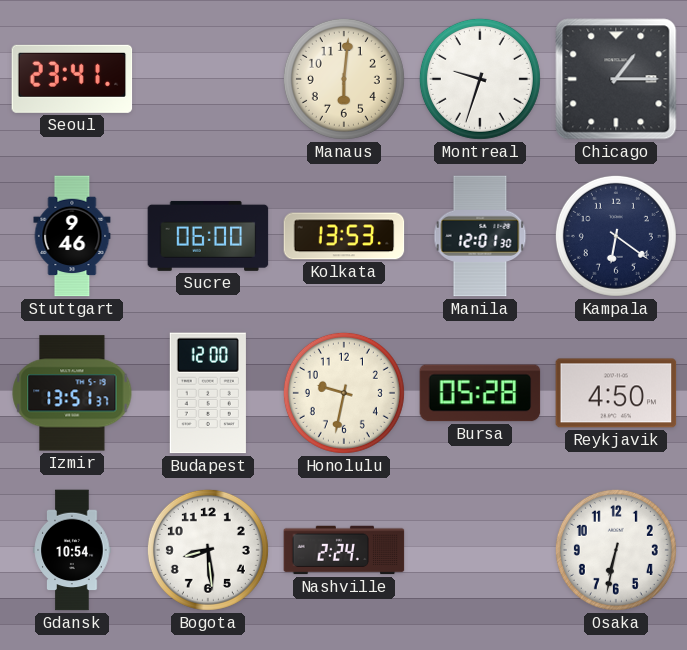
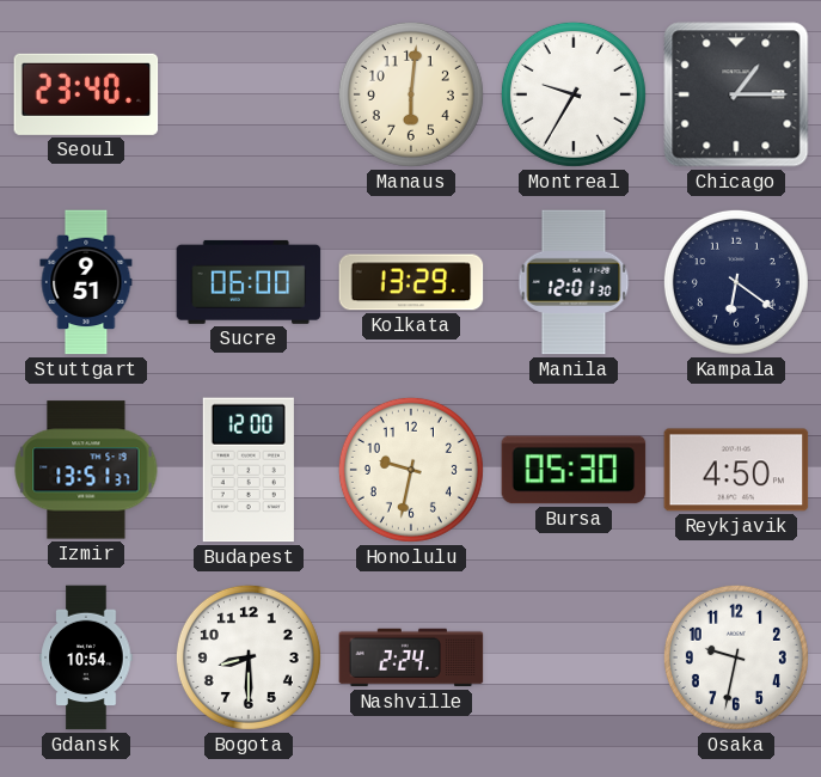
Seoul: 23:41 -> 23:40 (86, 94)
Montreal: 9:33 -> 9:35 (574, 94)
Stuttgart: 9:46 -> 9:51 (86, 282)
Kolkata: 13:53 -> 13:29 (411, 282)
Bursa: 05:28 -> 05:30 (574, 470)
Bogota: 8:29 -> 8:30 (249, 657)
Osaka: 6:32 -> 9:32 (736, 657)
